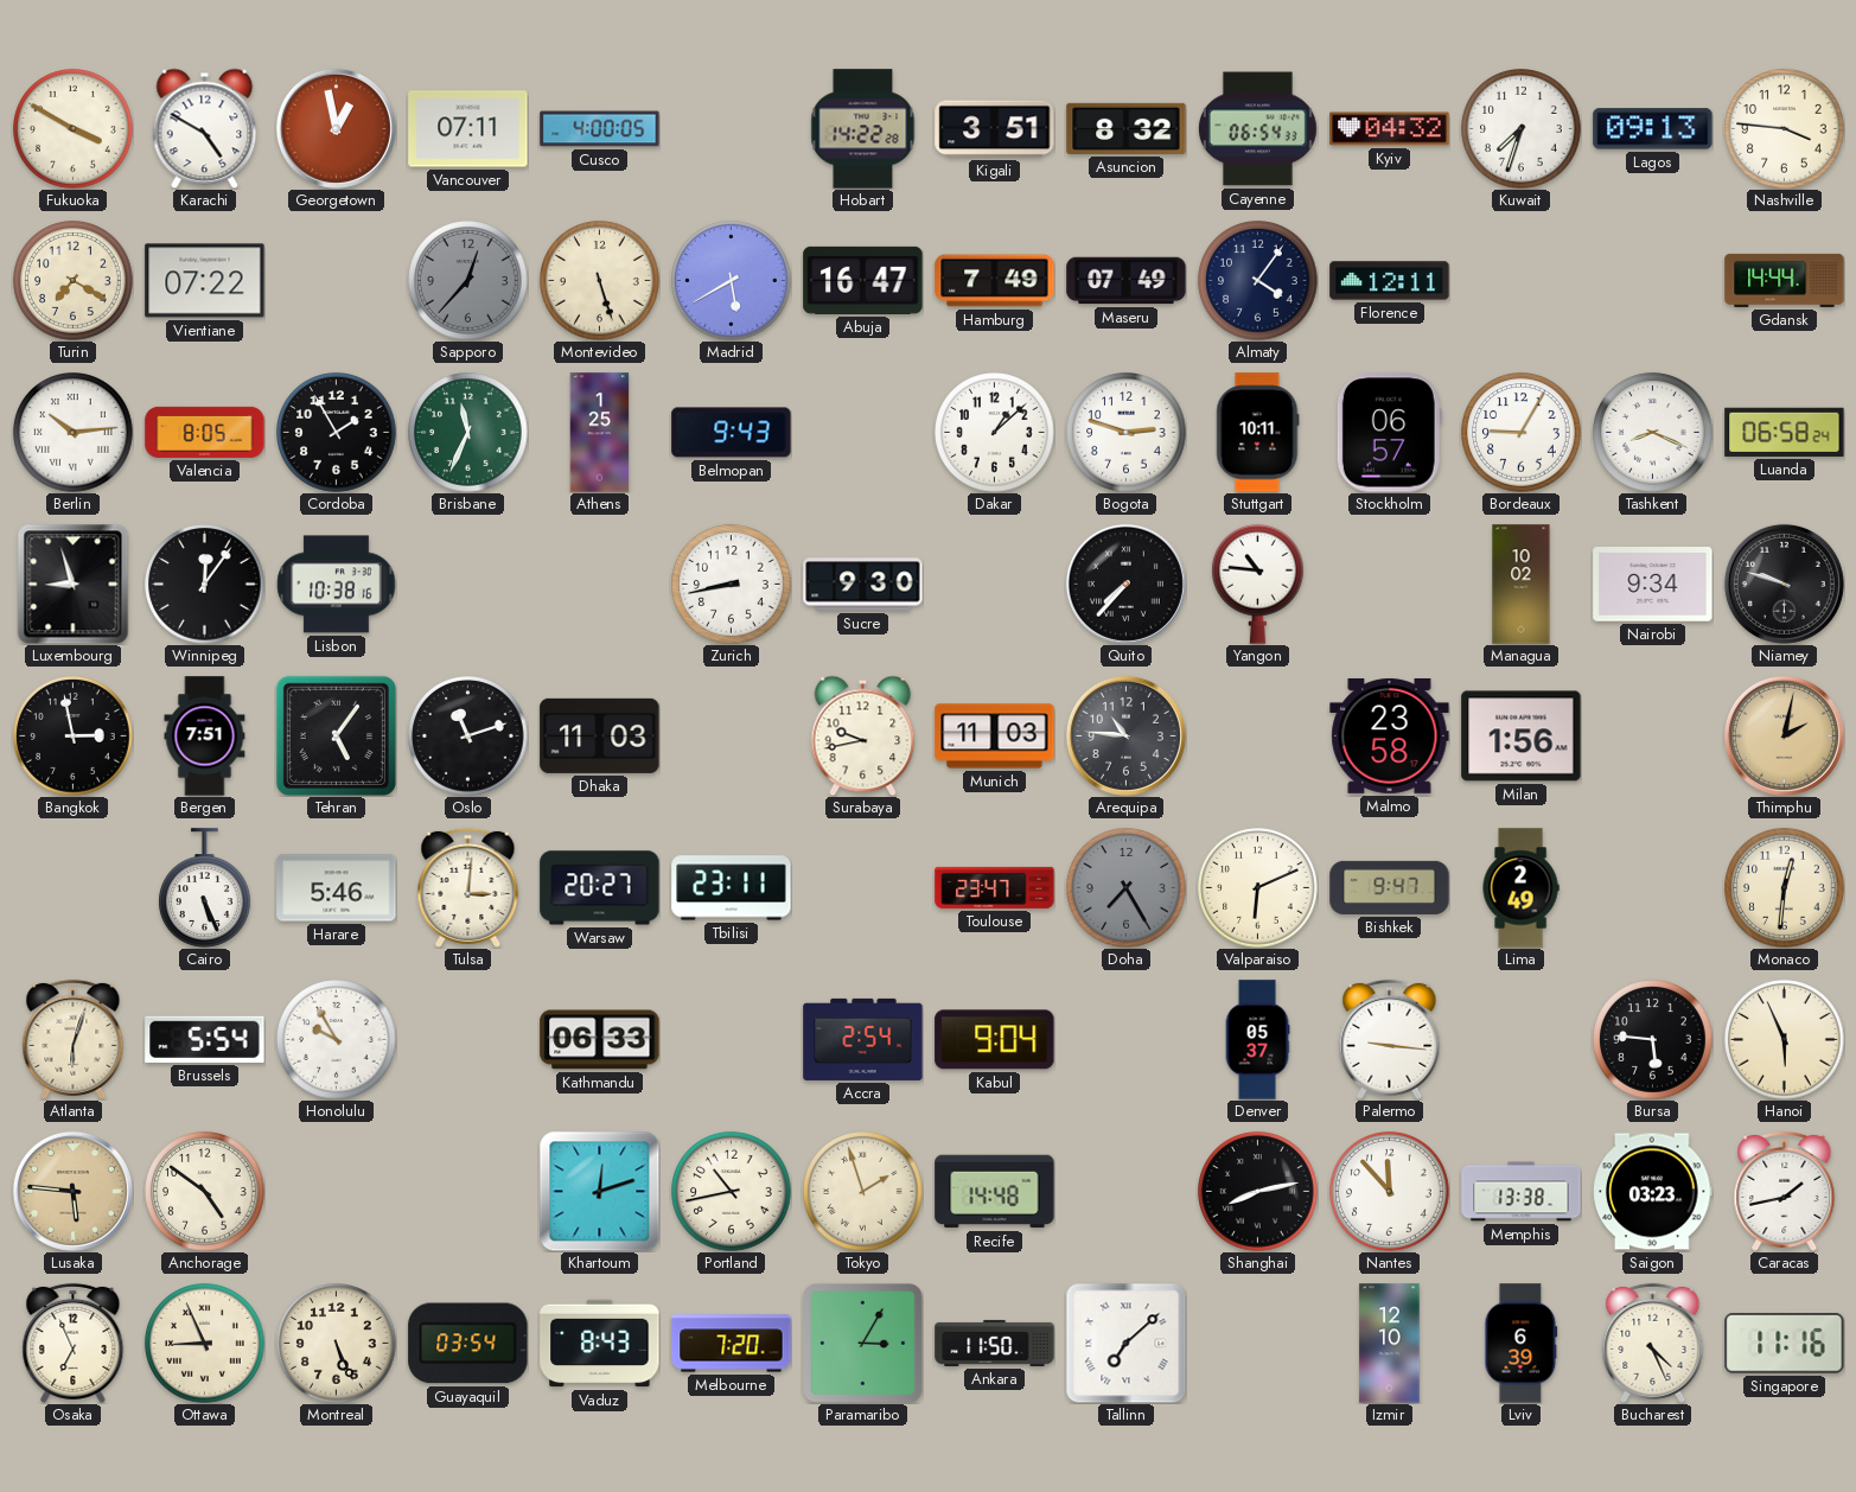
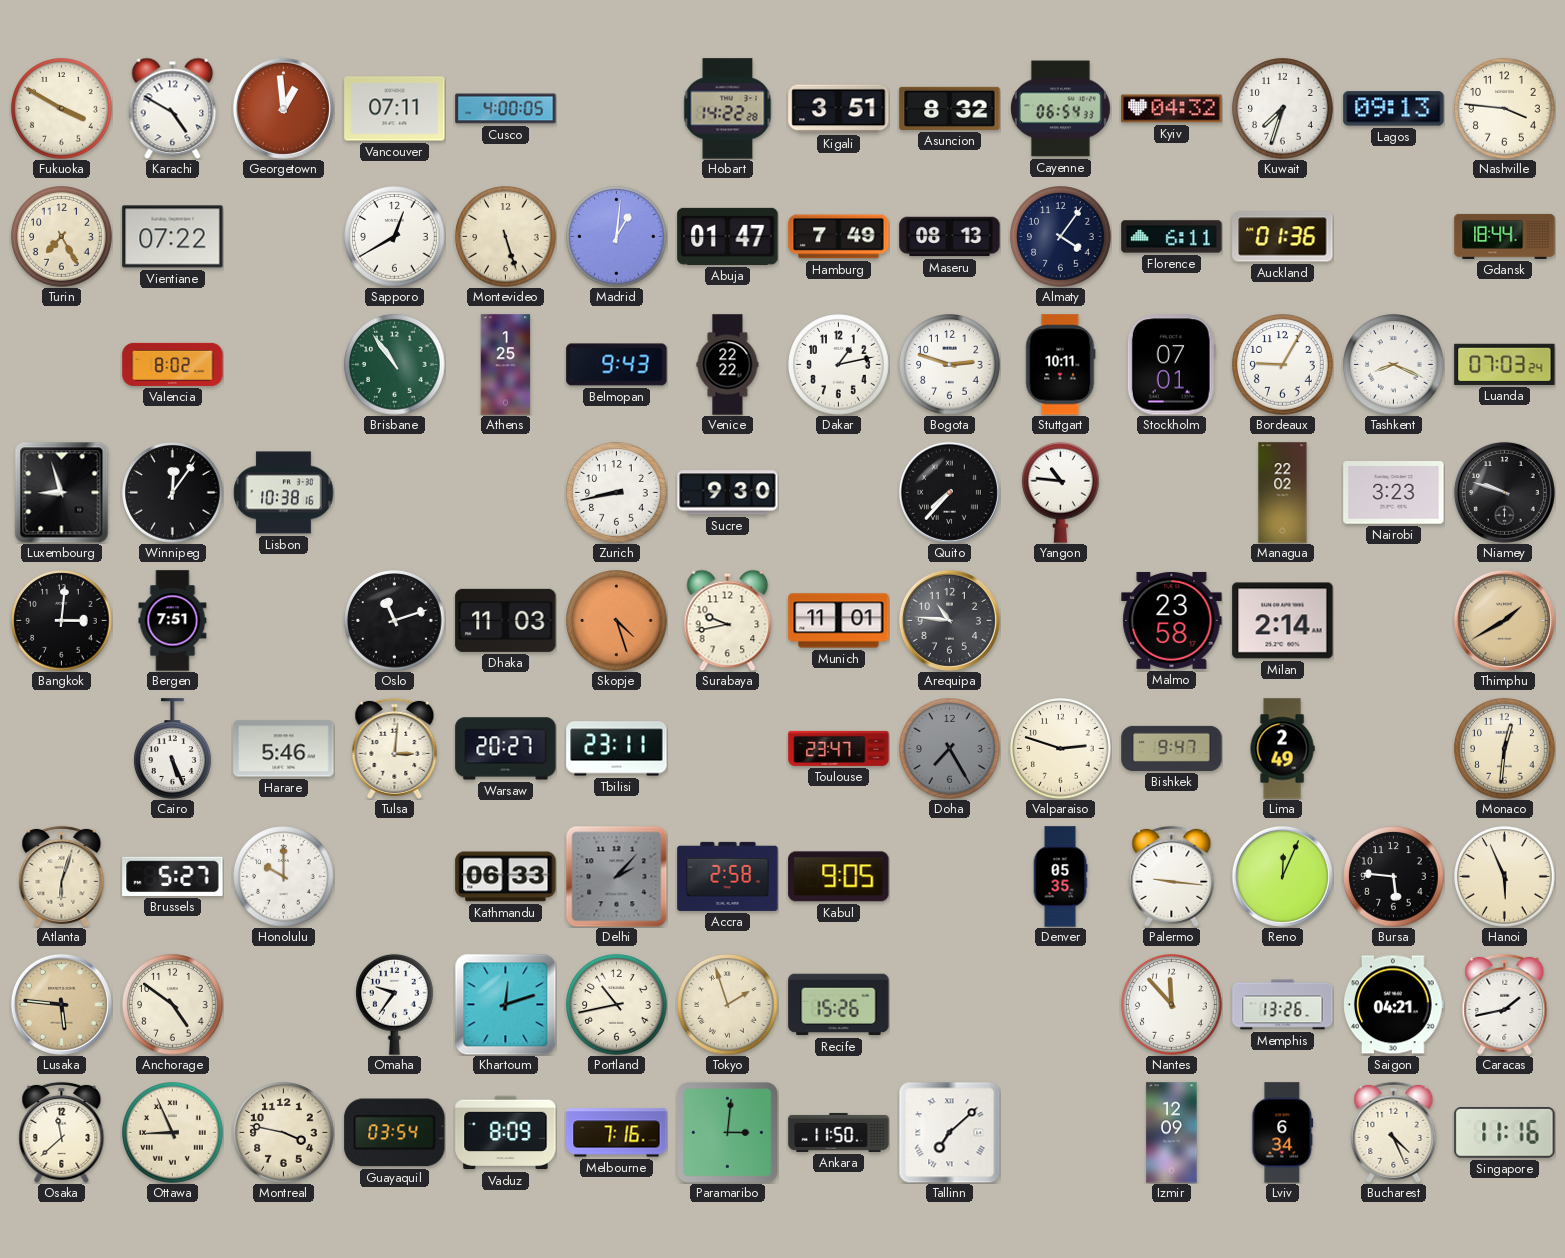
Georgetown: 12:58 -> 12:59 (283, 108)
Turin: 7:20 -> 7:25 (62, 237)
Sapporo: 12:37 -> 12:40 (395, 237)
Sapporo dial: grey -> white (395, 237)
Madrid: 5:40 -> 1:01 (617, 237)
Abuja: 16:47 -> 01:47 (728, 236)
Maseru: 07:49 -> 08:13 (950, 237)
Florence: 12:11 -> 6:11 (1172, 237)
Auckland: none -> 01:36 (1283, 237)
Gdansk: 14:44 -> 18:44 (1505, 236)
Berlin: 10:14 -> none (74, 433)
Valencia: 8:05 -> 8:02 (173, 364)
Cordoba: 1:55 -> none (337, 433)
Brisbane: 11:34 -> 10:54 (395, 365)
Venice: none -> 22:22 (728, 365)
Dakar: 1:08 -> 1:13 (839, 365)
Stockholm: 06:57 -> 07:01 (1171, 365)
Luanda: 06:58 -> 07:03 (1505, 364)
Managua: 10:02 -> 22:02 (1283, 493)
Nairobi: 9:34 -> 3:23 (1394, 493)
Bangkok: 2:58 -> 3:01 (62, 621)
Tehran: 5:06 -> none (336, 735)
Skopje: none -> 4:27 (617, 621)
Munich: 11:03 -> 11:01 (839, 621)
Milan: 1:56 -> 2:14 (1283, 621)
Thimphu: 2:02 -> 1:40 (1504, 620)
Valparaiso: 6:11 -> 2:48 (1061, 749)
Brussels: 5:54 -> 5:27 (173, 876)
Honolulu: 9:55 -> 10:00 (284, 877)
Delhi: none -> 2:07 (616, 876)
Accra: 2:54 -> 2:58 (728, 876)
Kabul: 9:04 -> 9:05 (839, 877)
Denver: 05:37 -> 05:35 (1060, 877)
Reno: none -> 12:04 (1282, 876)
Omaha: none -> 9:36 (395, 1004)
Recife: 14:48 -> 15:26 (839, 1005)
Shanghai: 8:13 -> none (1258, 1192)
Memphis: 13:38 -> 13:26 (1283, 1005)
Saigon: 03:23 -> 04:21 (1394, 1005)
Osaka: 6:56 -> 11:38 (62, 1132)
Montreal: 5:26 -> 3:47 (284, 1133)
Vaduz: 8:43 -> 8:09 (506, 1133)
Melbourne: 7:20 -> 7:16 (617, 1133)
Paramaribo: 3:05 -> 3:01 (728, 1133)
Izmir: 12:10 -> 12:09 (1172, 1133)
Lviv: 6:39 -> 6:34 (1283, 1133)
